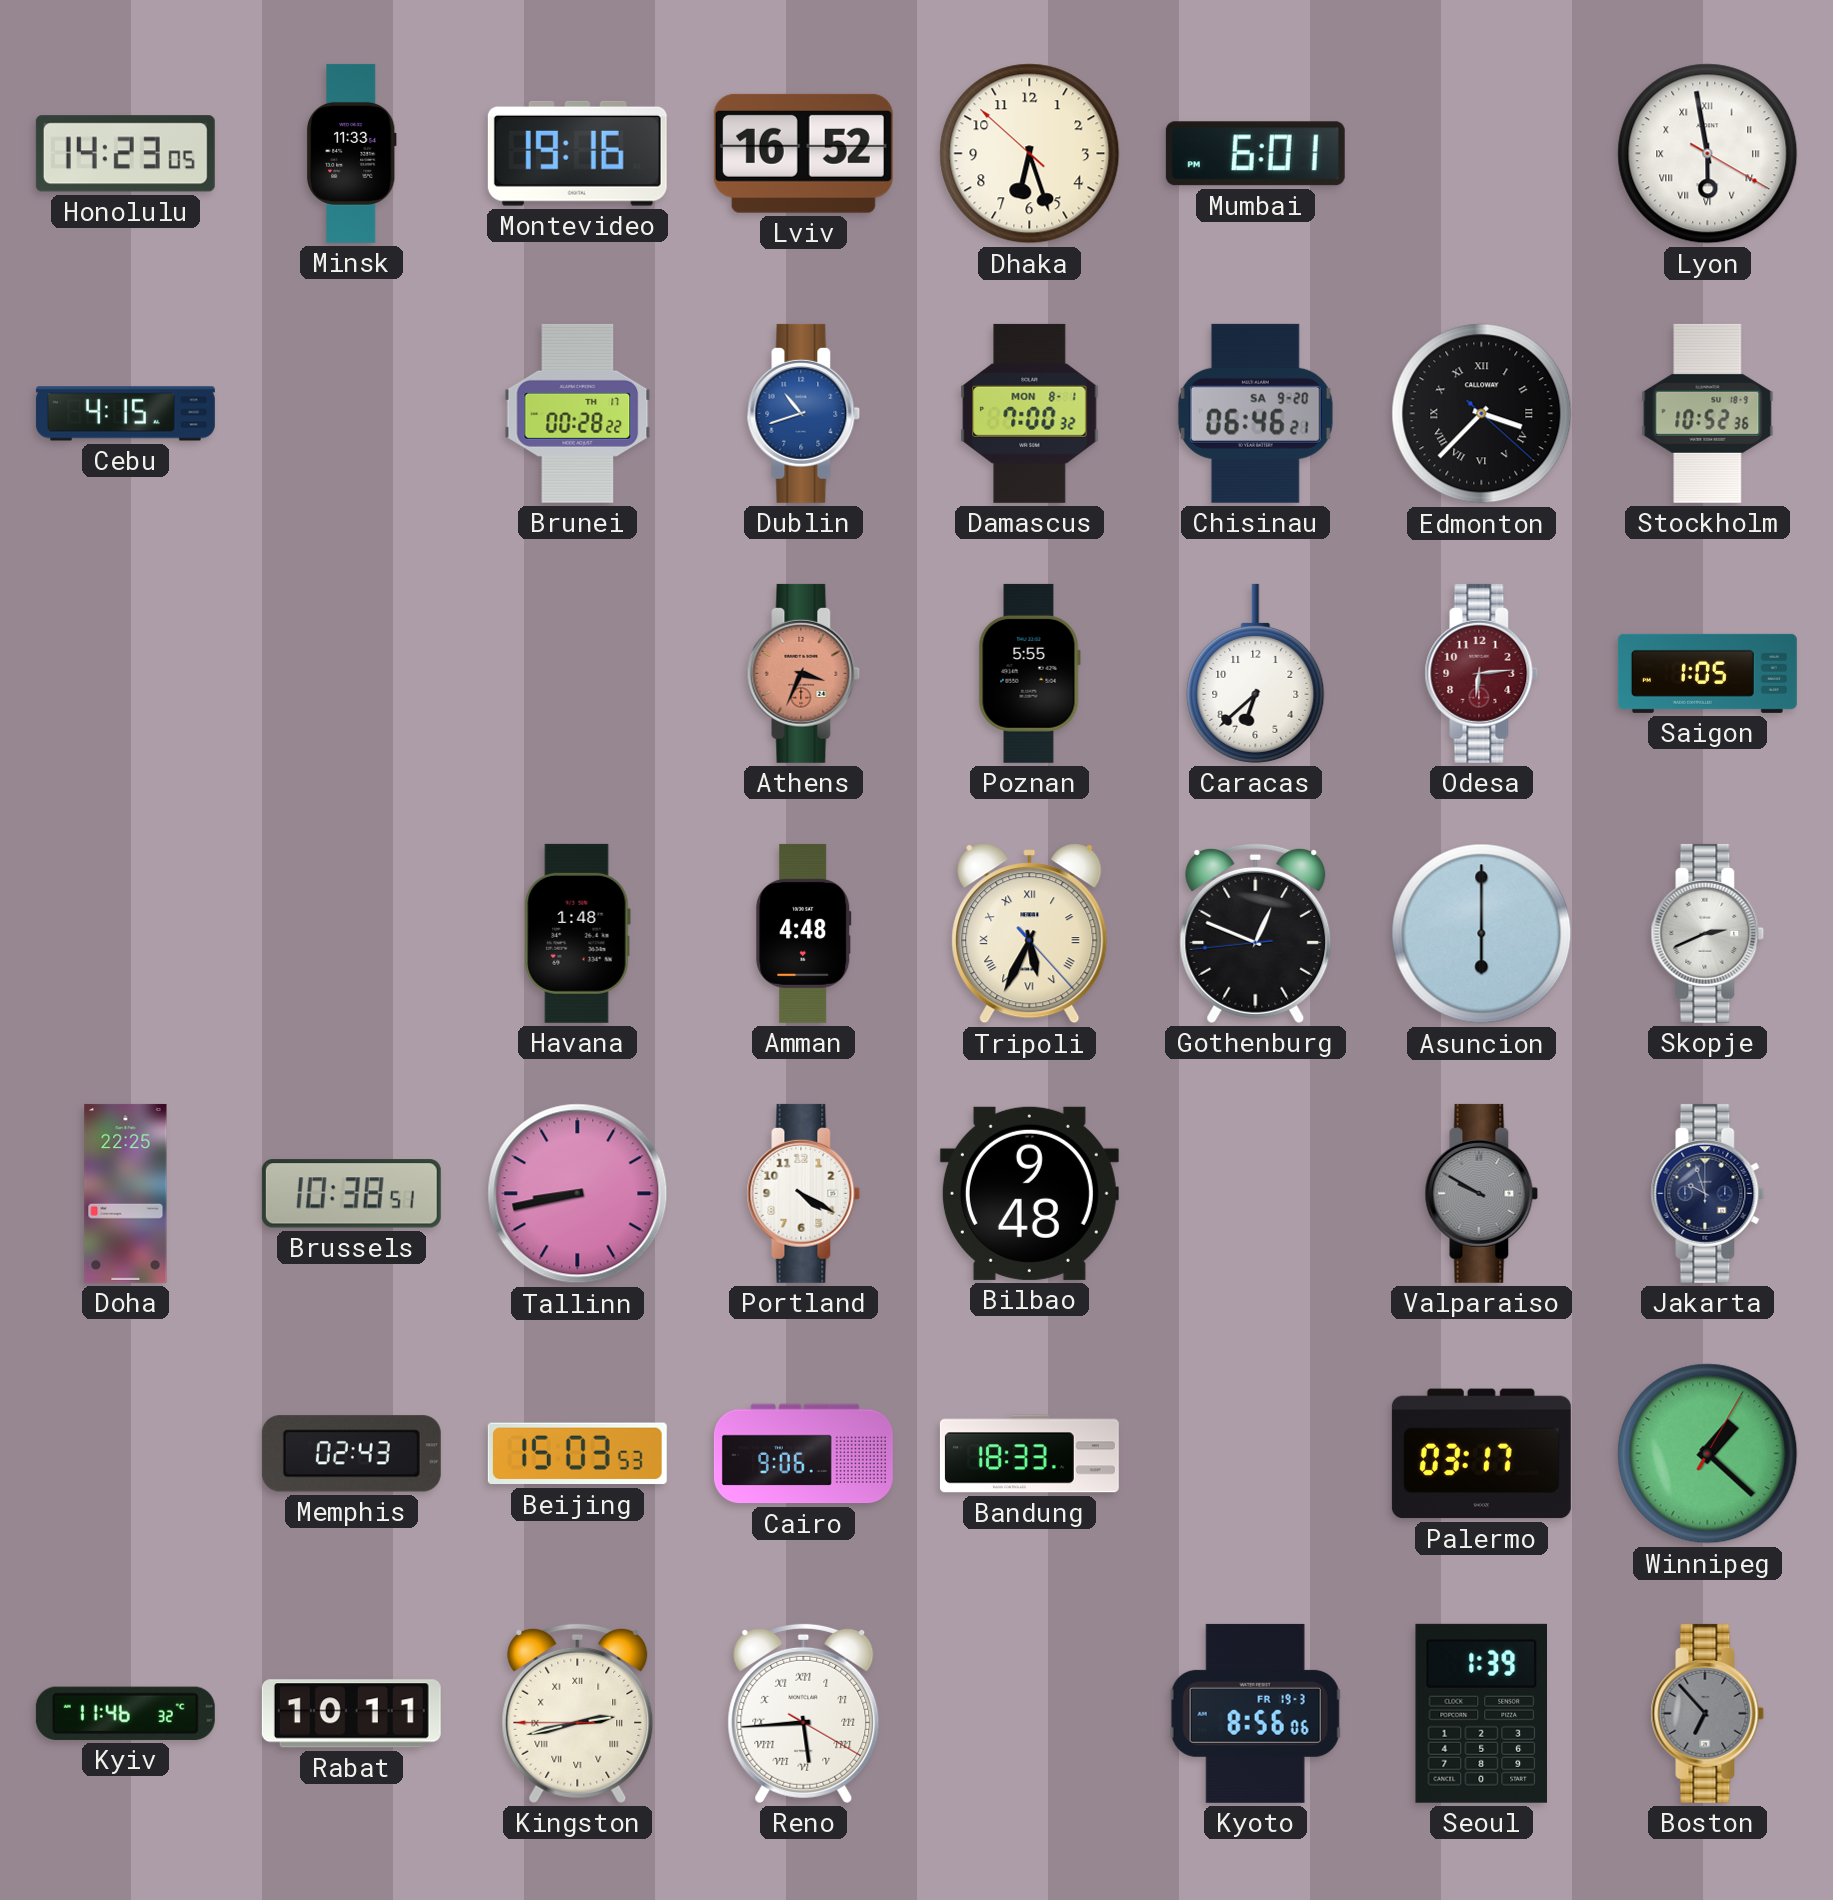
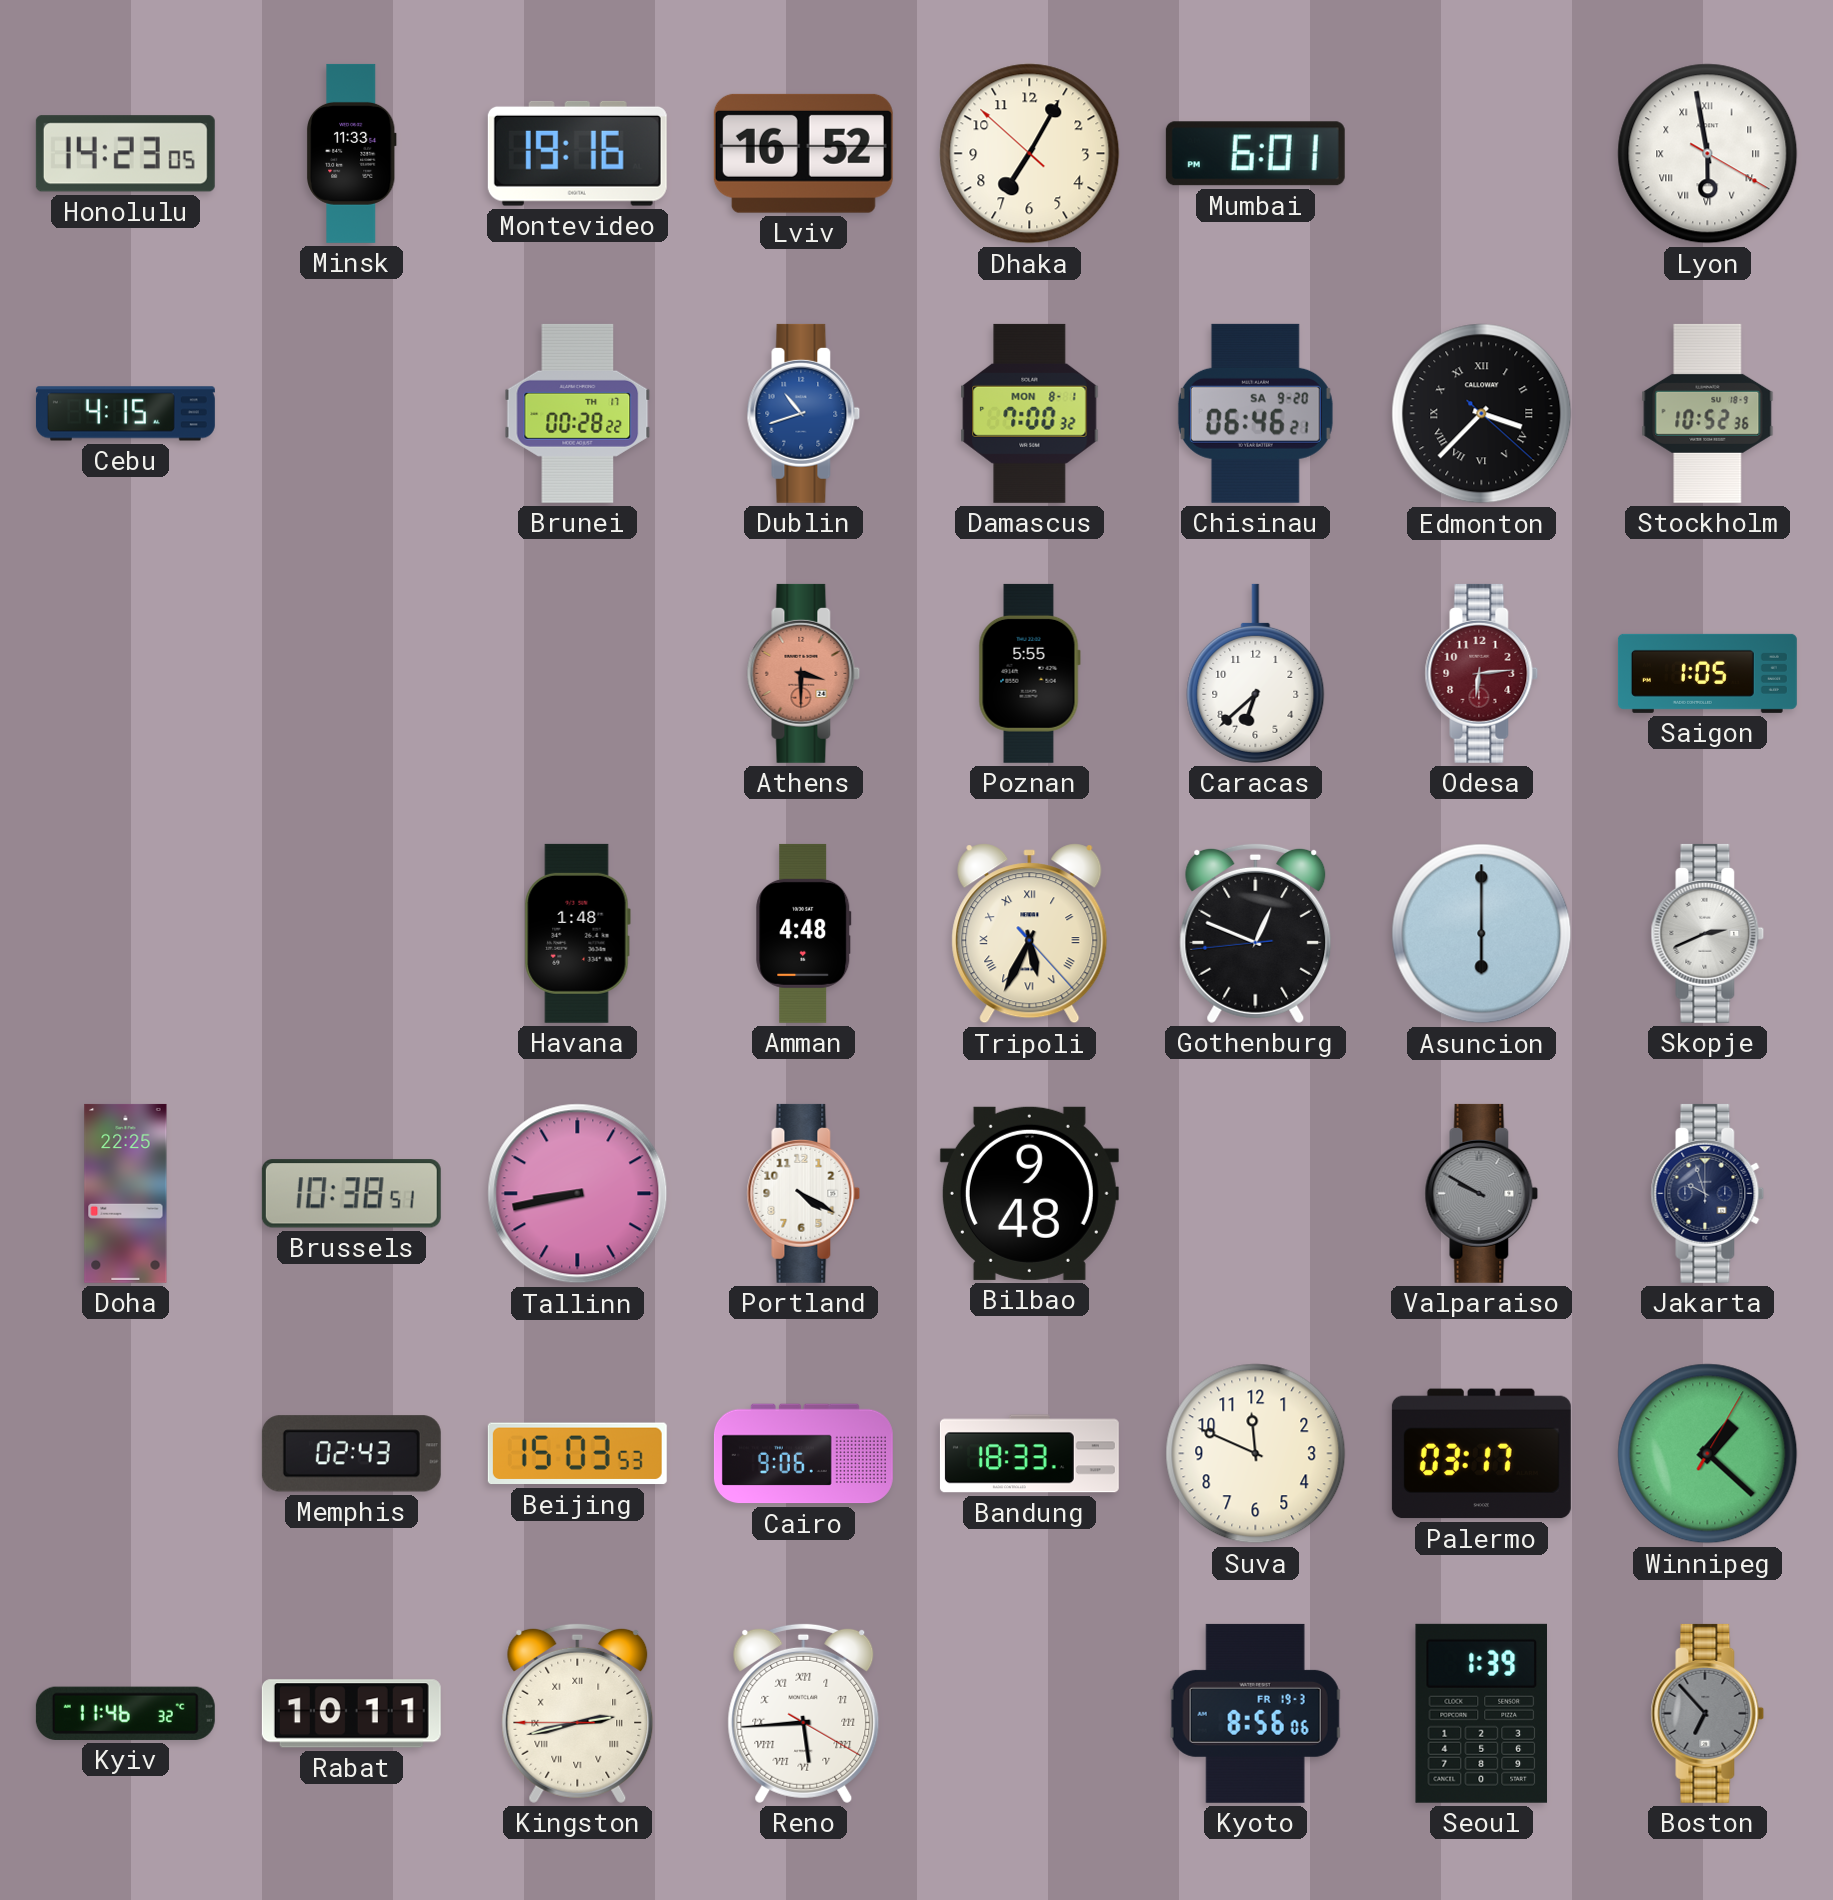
Dhaka: 6:26 -> 7:04 (1030, 154)
Athens: 3:34 -> 3:30 (804, 673)
Suva: none -> 11:49 (1256, 1454)
